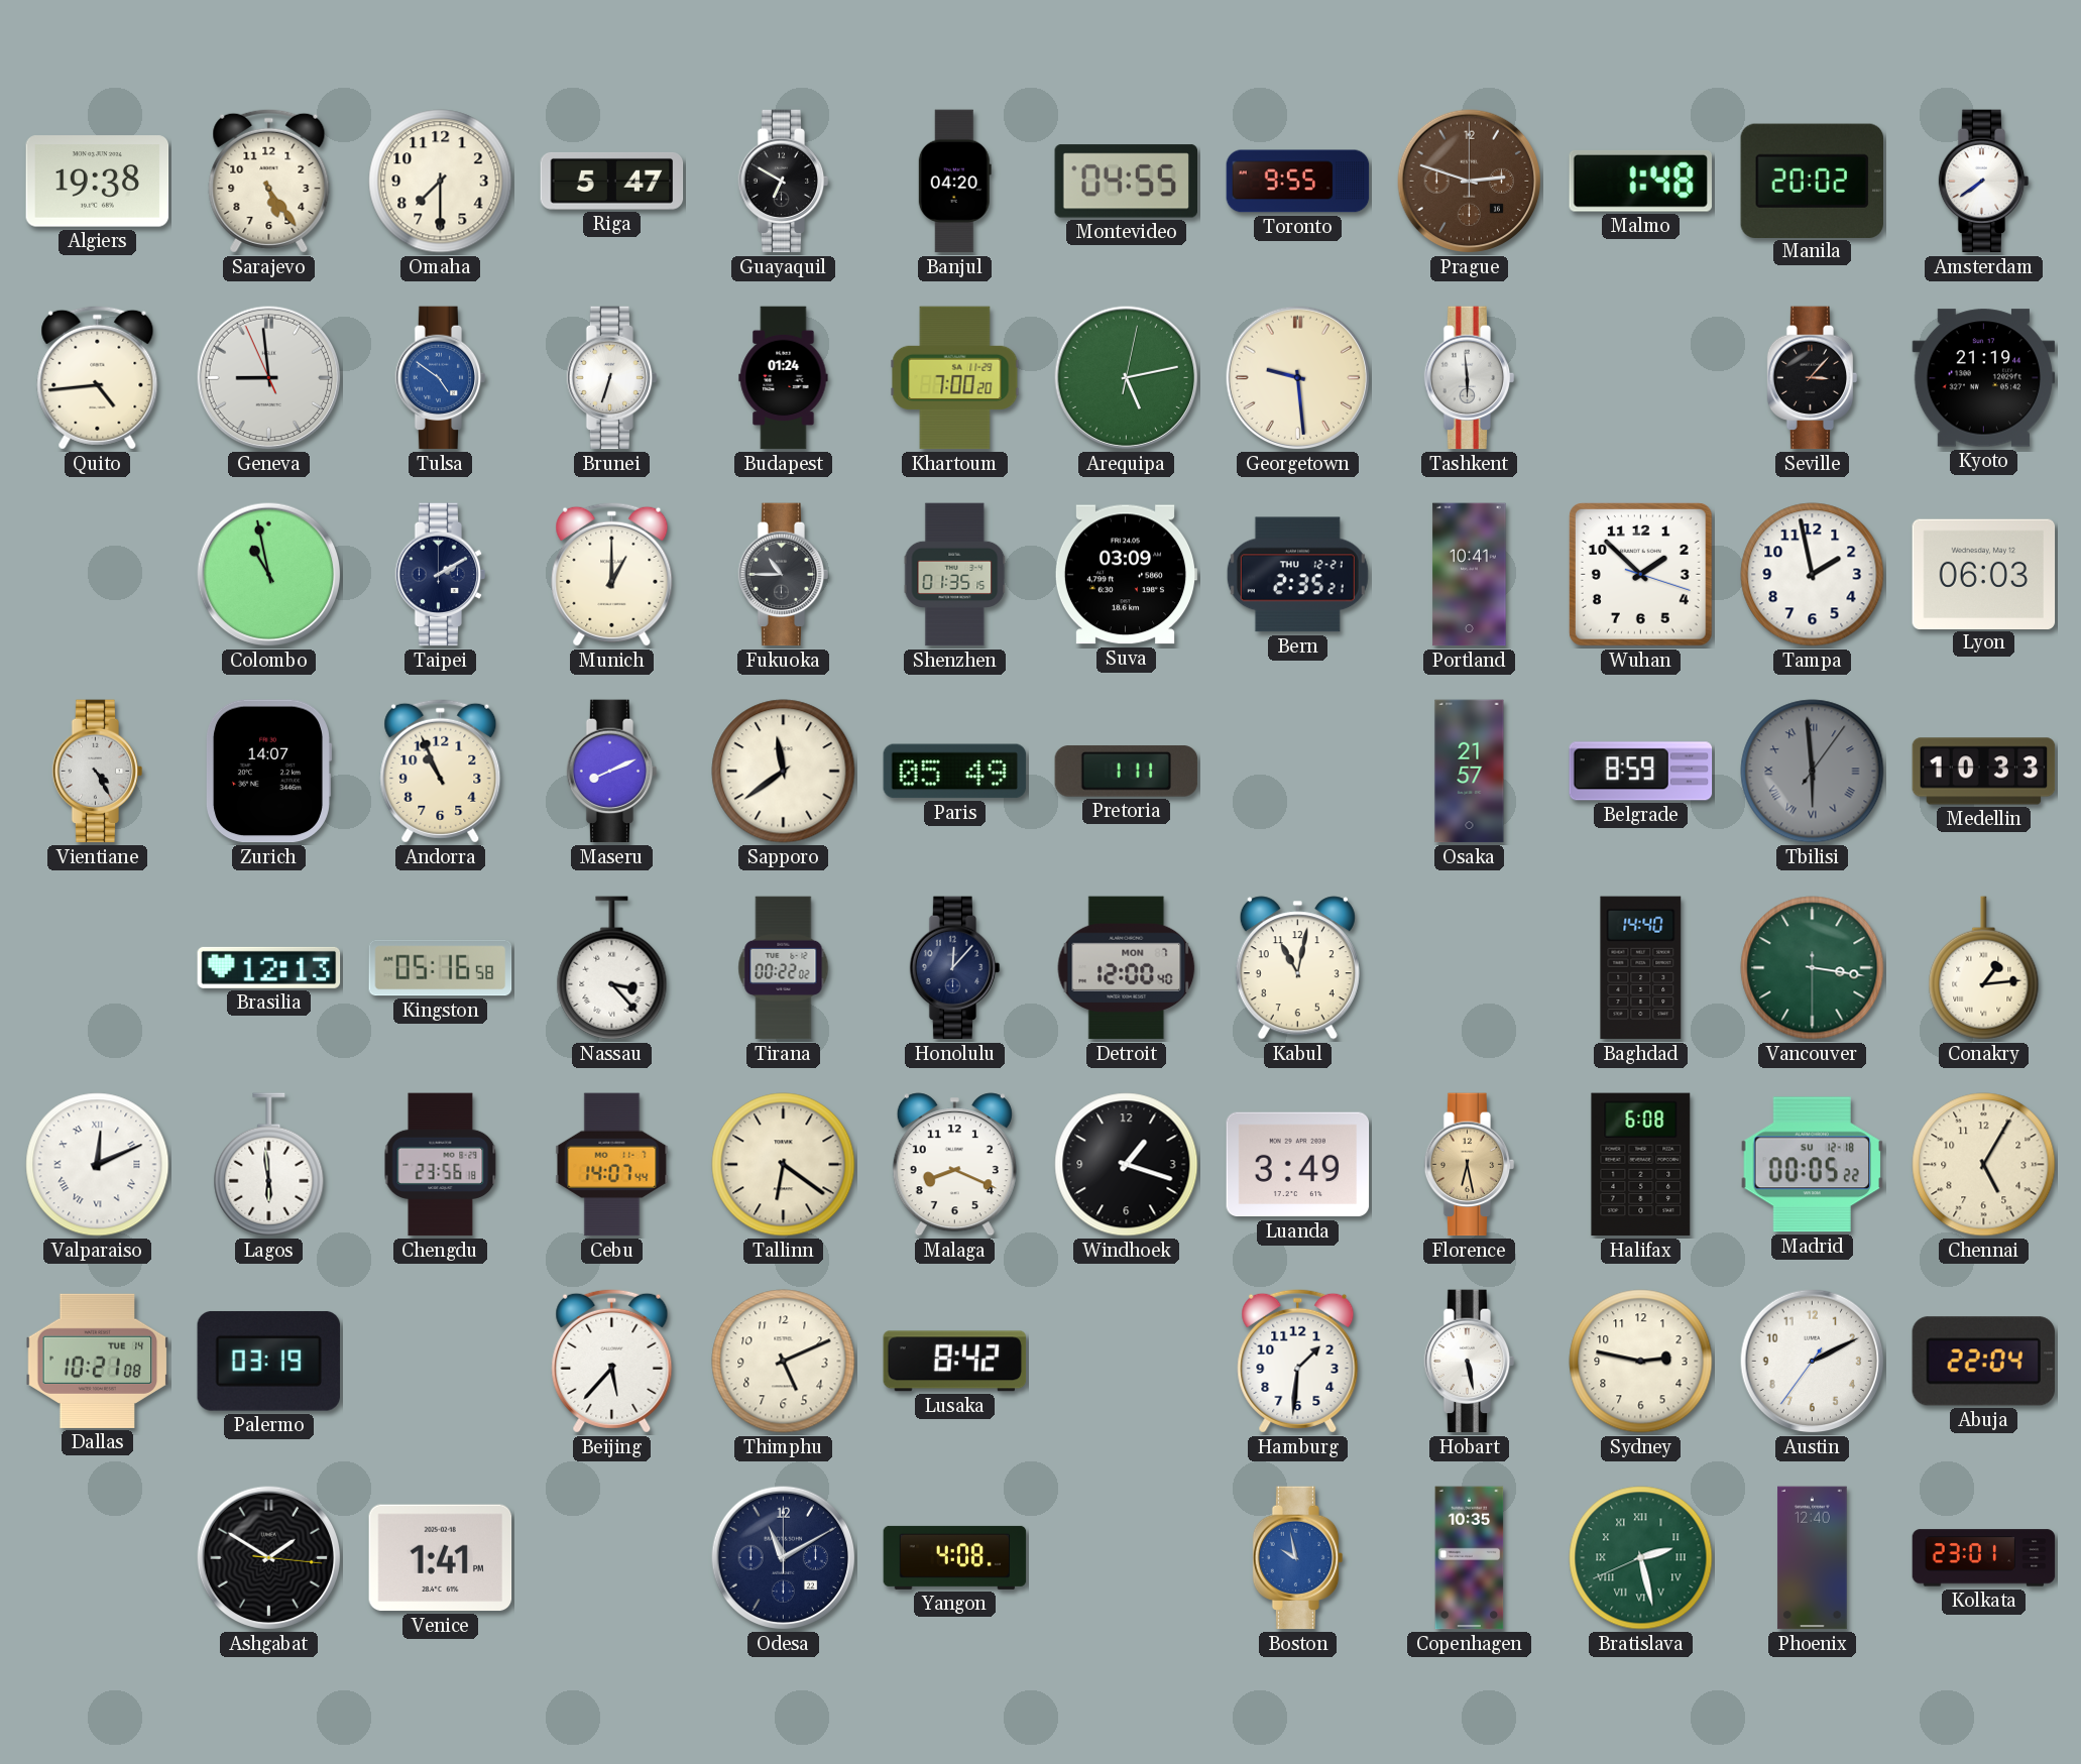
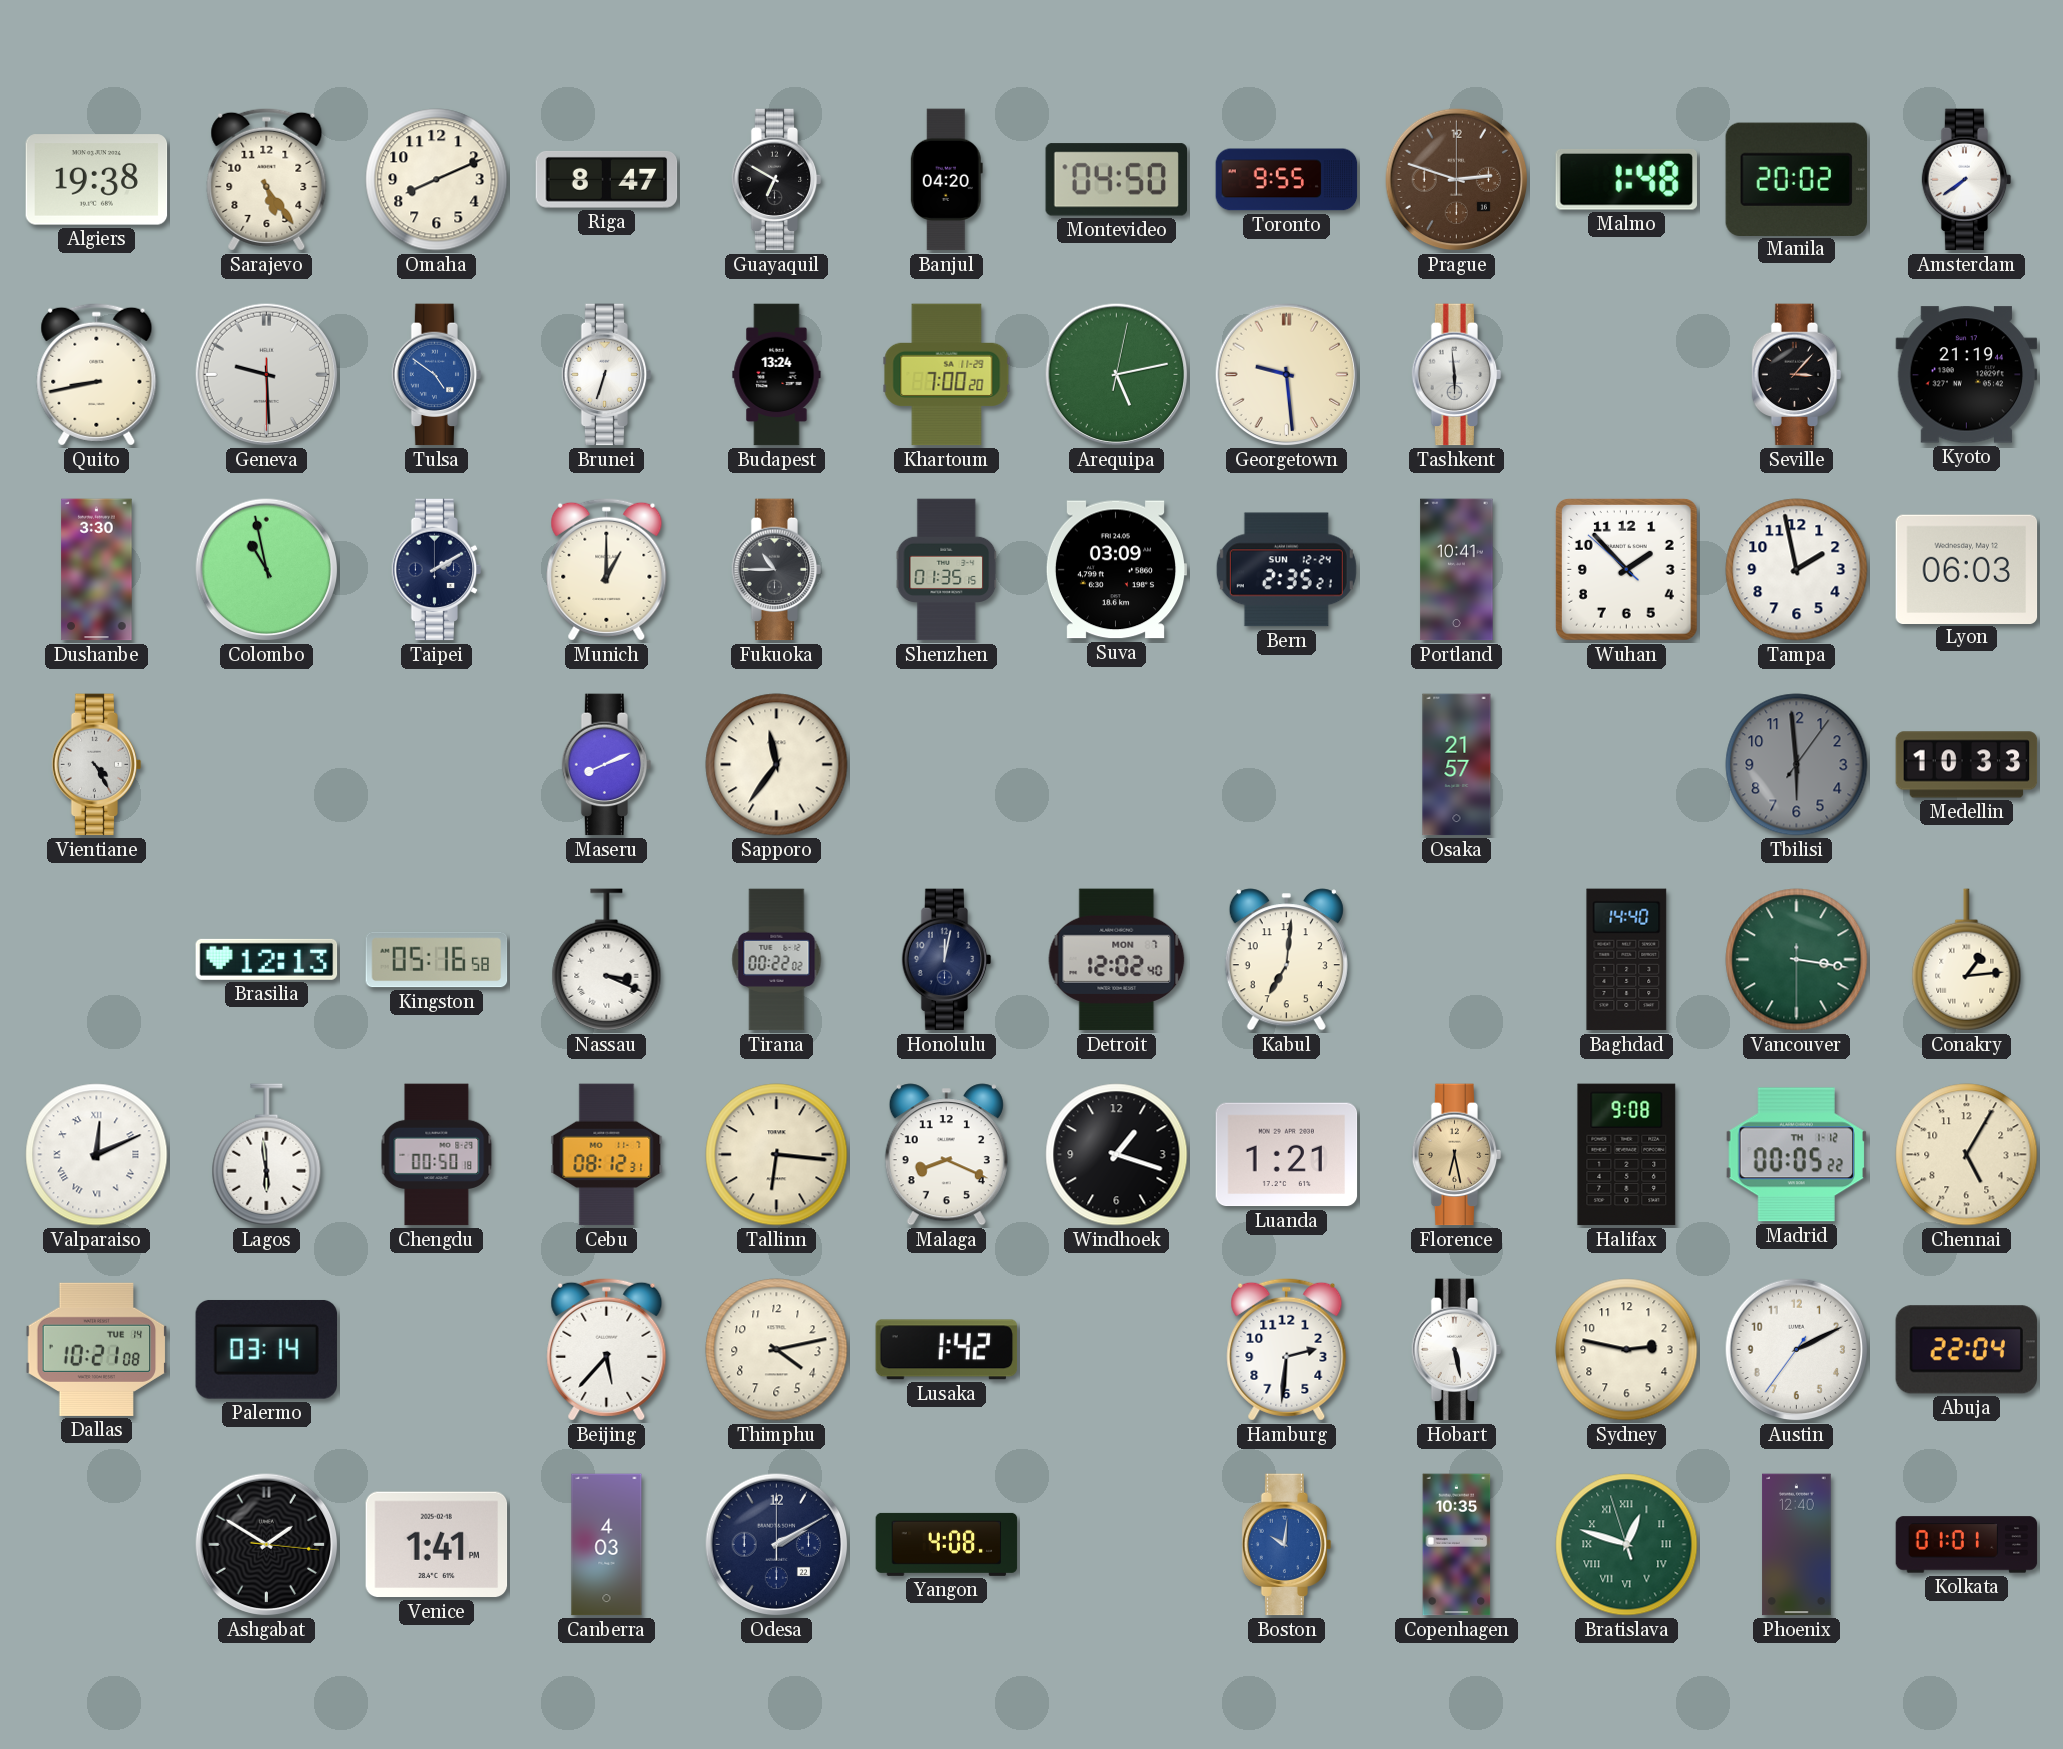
Omaha: 7:30 -> 8:11 (437, 180)
Riga: 5:47 -> 8:47 (607, 179)
Montevideo: 04:55 -> 04:50 (1116, 180)
Quito: 4:44 -> 8:43 (97, 374)
Geneva: 8:58 -> 9:29 (267, 375)
Budapest: 01:24 -> 13:24 (777, 375)
Dushanbe: none -> 3:30 (97, 570)
Bern date: THU 12-21 -> SUN 12-24 (1286, 570)
Wuhan: 1:52:18 -> 1:52:52 (1626, 569)
Zurich: 14:07 -> none (268, 772)
Andorra: 10:56 -> none (441, 771)
Sapporo: 11:39 -> 11:36 (777, 765)
Paris: 05:49 -> none (955, 772)
Pretoria: 1:11 -> none (1127, 772)
Belgrade: 8:59 -> none (1641, 772)
Tbilisi numerals: Roman -> Arabic (1797, 765)
Nassau: 3:23 -> 3:19 (607, 960)
Honolulu: 12:07 -> 12:02 (947, 960)
Detroit: 12:00 -> 12:02 (1117, 960)
Kabul: 11:02 -> 7:01 (1286, 960)
Chengdu: 23:56 -> 00:50 (437, 1155)
Cebu: 14:07 -> 08:12 (607, 1155)
Tallinn: 6:21 -> 6:16 (777, 1155)
Luanda: 3:49 -> 1:21 (1287, 1155)
Halifax: 6:08 -> 9:08 (1627, 1155)
Madrid date: SU 12-18 -> TH 1-12 (1797, 1155)
Palermo: 03:19 -> 03:14 (266, 1349)
Thimphu: 5:11 -> 4:13 (777, 1350)
Lusaka: 8:42 -> 1:42 (947, 1350)
Hamburg: 1:31 -> 2:31 (1287, 1349)
Canberra: none -> 4:03 (607, 1545)
Odesa: 11:10 -> 2:10 (777, 1545)
Boston: 9:58 -> 10:01 (1287, 1545)
Bratislava: 2:27 -> 12:47 (1627, 1545)
Kolkata: 23:01 -> 01:01 (1967, 1545)
